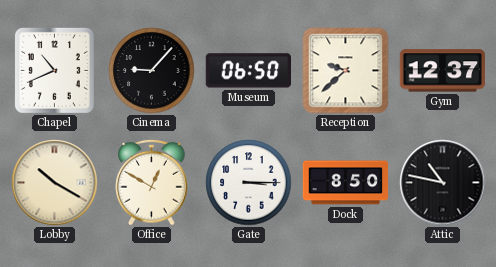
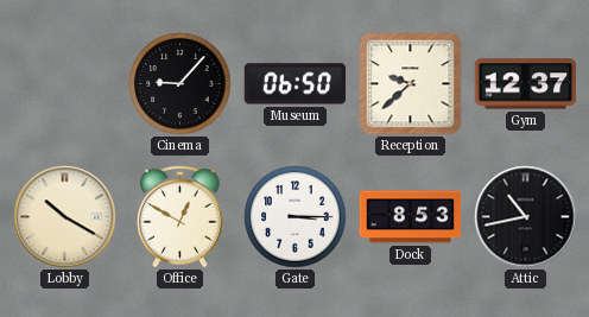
Chapel: 10:41 -> none (54, 70)
Dock: 8:50 -> 8:53 (411, 217)
Attic: 10:47 -> 10:43 (526, 217)
